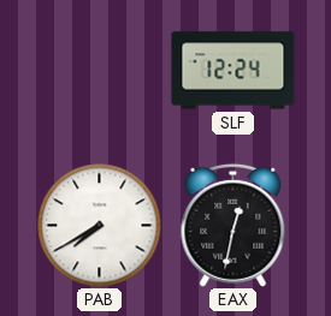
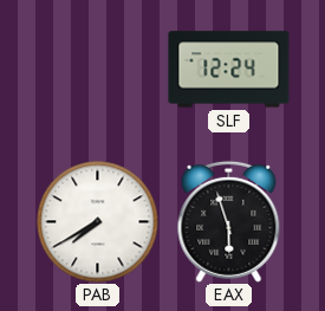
EAX: 12:32 -> 5:57 (229, 221)
